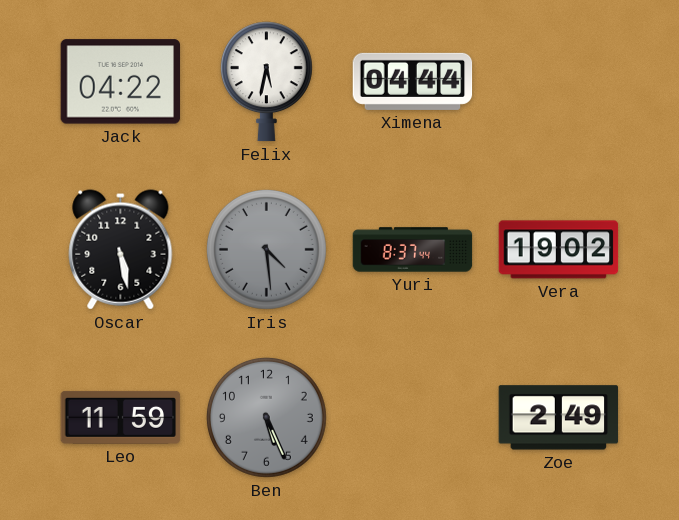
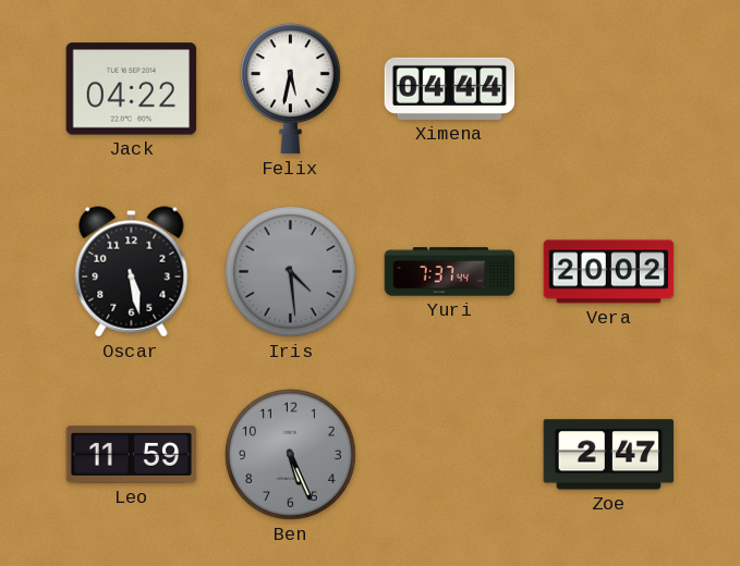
Yuri: 8:37 -> 7:37 (450, 272)
Vera: 19:02 -> 20:02 (609, 272)
Zoe: 2:49 -> 2:47 (609, 455)
